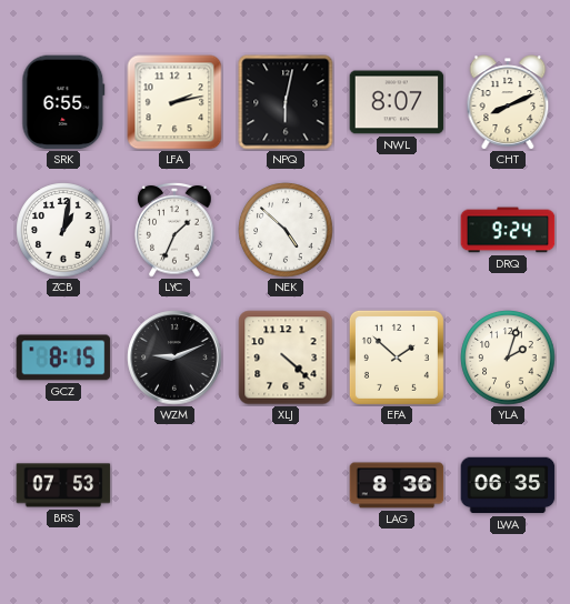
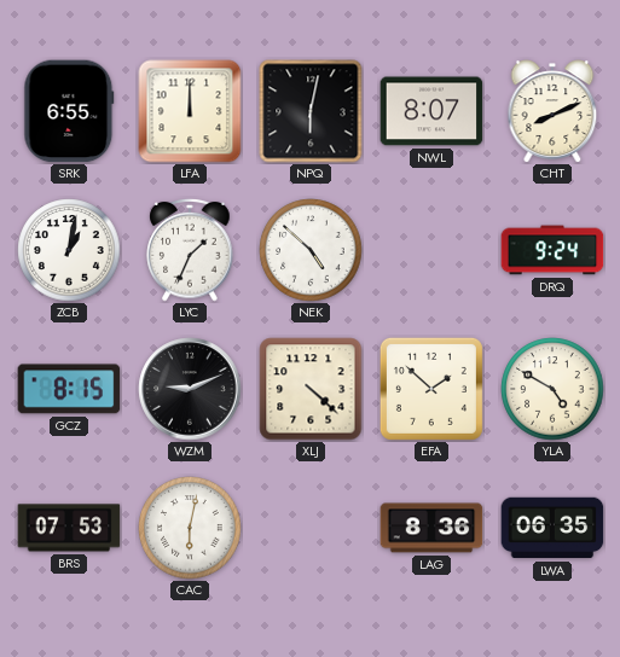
LFA: 2:13 -> 12:00 (190, 111)
YLA: 2:03 -> 4:50 (552, 389)
CAC: none -> 6:02 (190, 528)
